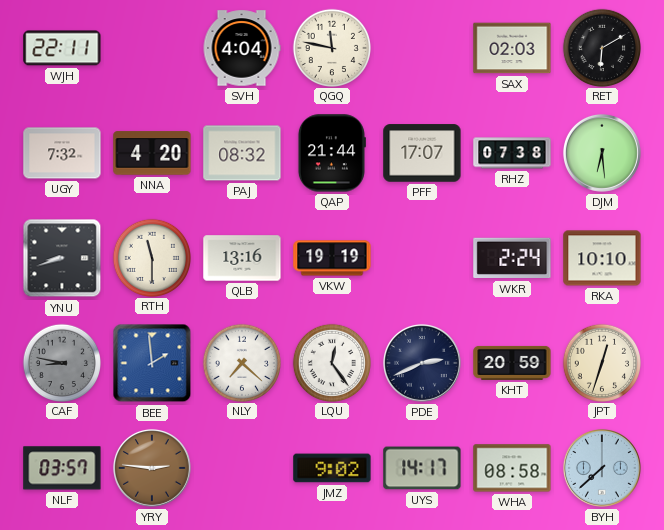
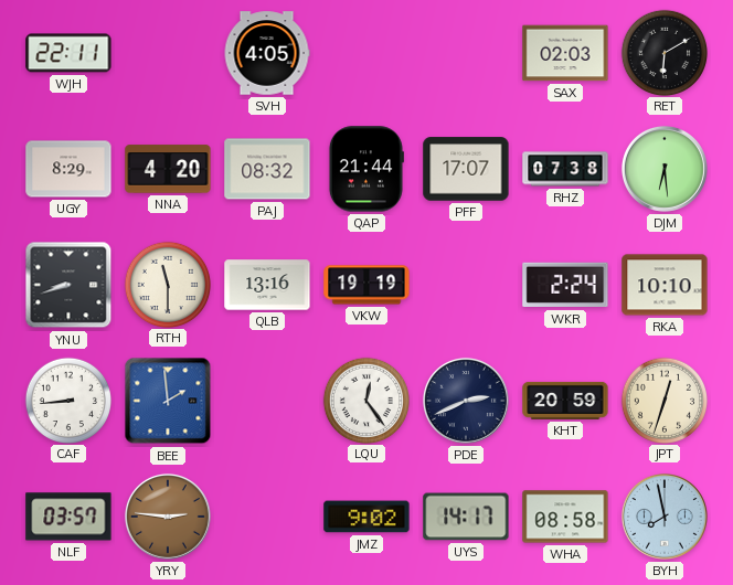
SVH: 4:04 -> 4:05 (267, 53)
QGQ: 11:47 -> none (331, 47)
UGY: 7:32 -> 8:29 (68, 169)
CAF: 8:47 -> 8:44 (67, 400)
CAF dial: grey -> white (67, 400)
NLY: 7:22 -> none (241, 362)
BYH: 7:38 -> 7:58 (665, 517)
